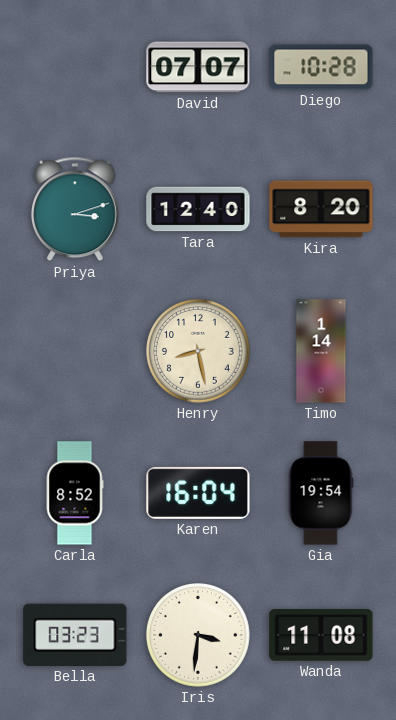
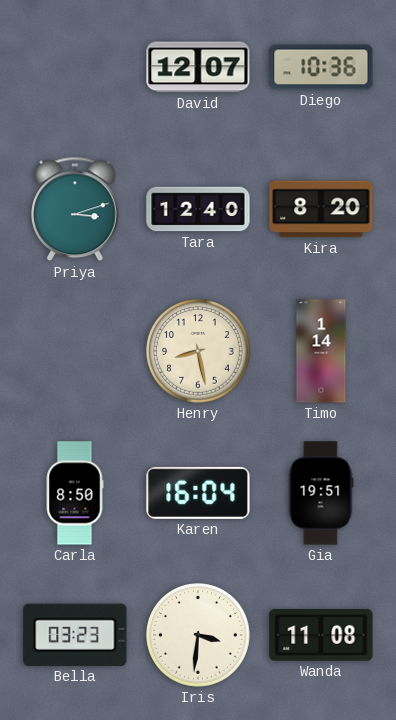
David: 07:07 -> 12:07 (198, 67)
Diego: 10:28 -> 10:36 (321, 67)
Carla: 8:52 -> 8:50 (75, 493)
Gia: 19:54 -> 19:51 (321, 493)
